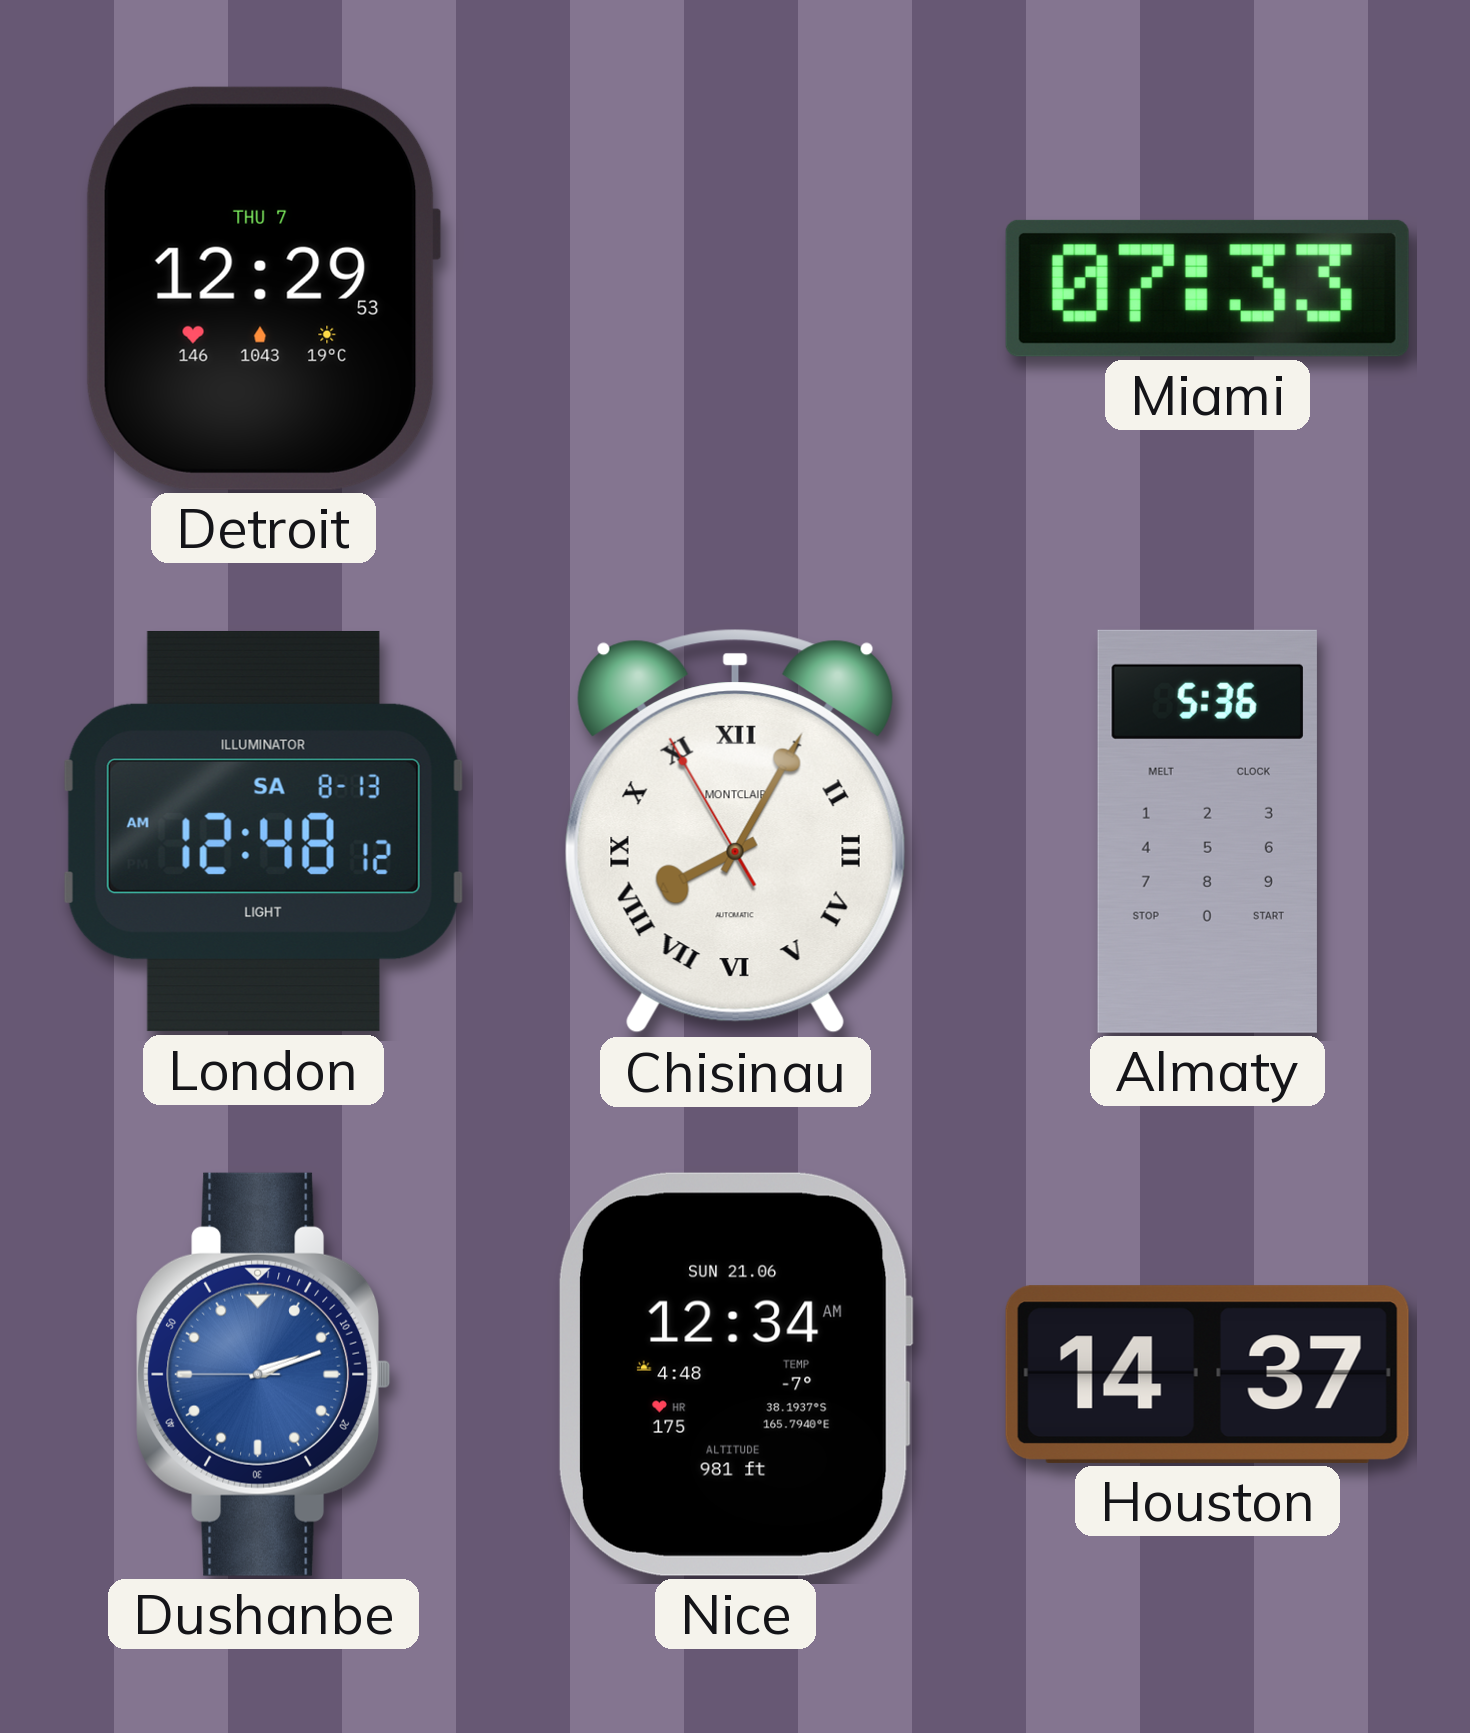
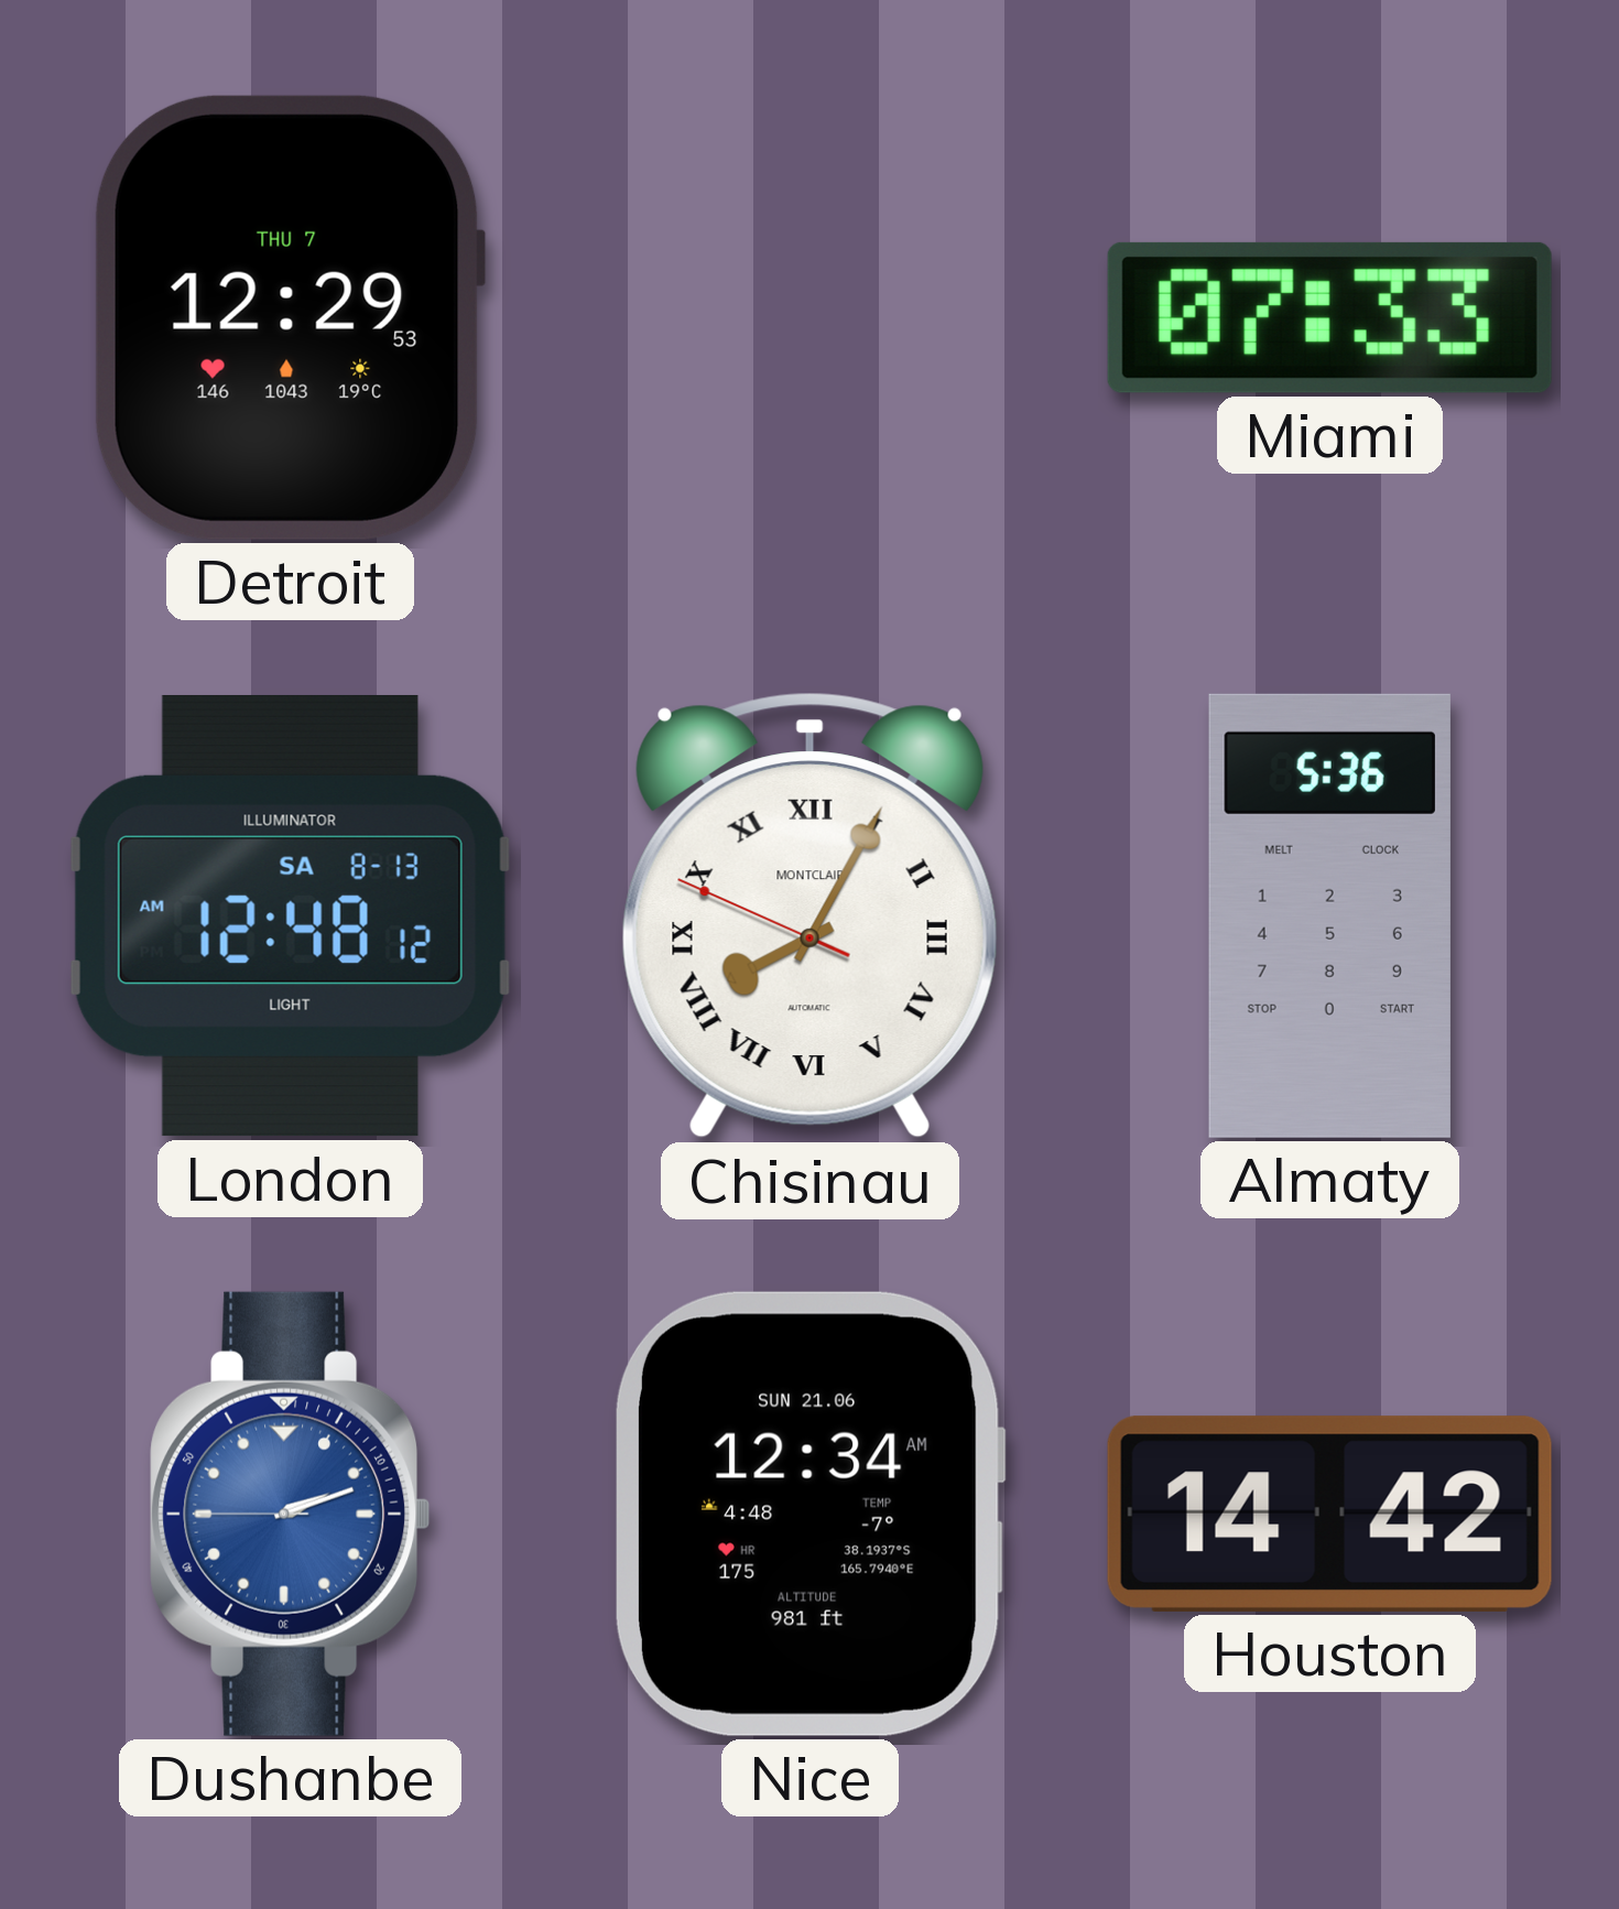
Chisinau: 8:04:55 -> 8:04:49 (809, 916)
Houston: 14:37 -> 14:42 (1329, 1514)
